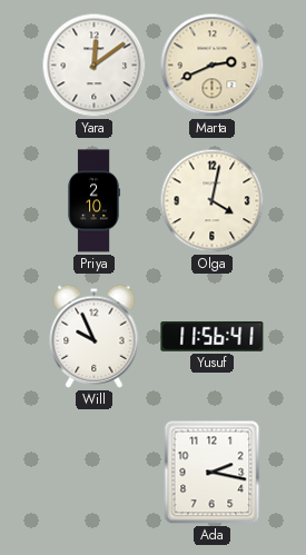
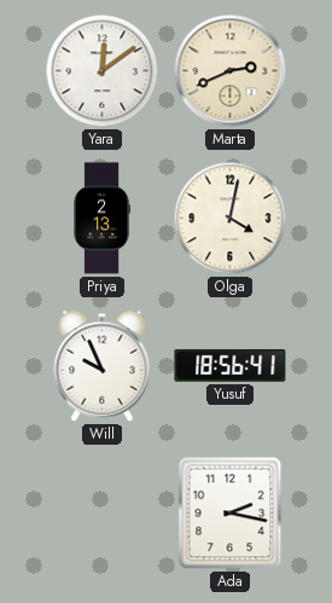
Priya: 2:10 -> 2:13 (101, 219)
Yusuf: 11:56 -> 18:56 (231, 366)
